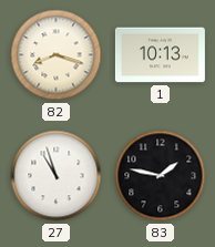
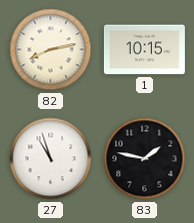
82: 8:18 -> 8:13 (51, 50)
1: 10:13 -> 10:15 (144, 50)
